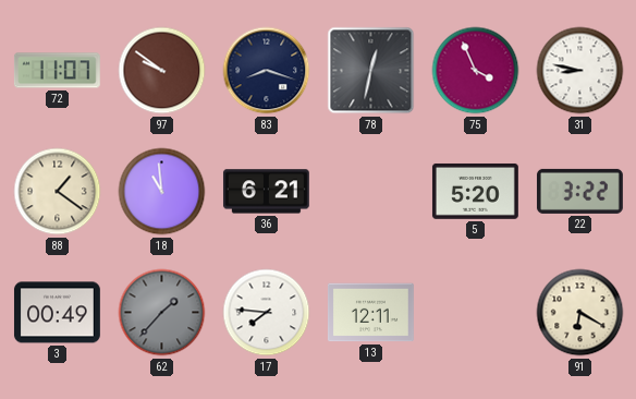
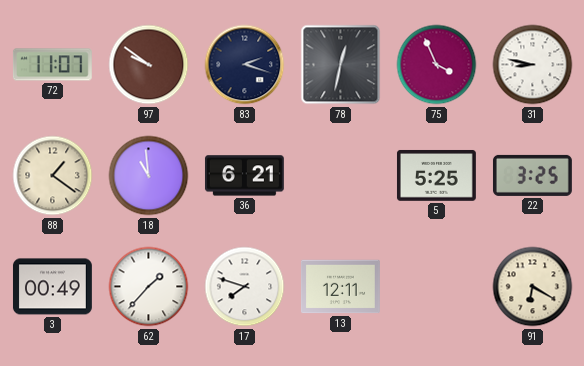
83: 8:18 -> 2:18 (245, 65)
5: 5:20 -> 5:25 (436, 176)
22: 3:22 -> 3:25 (532, 175)
62 dial: grey -> white (149, 287)
17: 7:46 -> 7:48 (245, 287)
